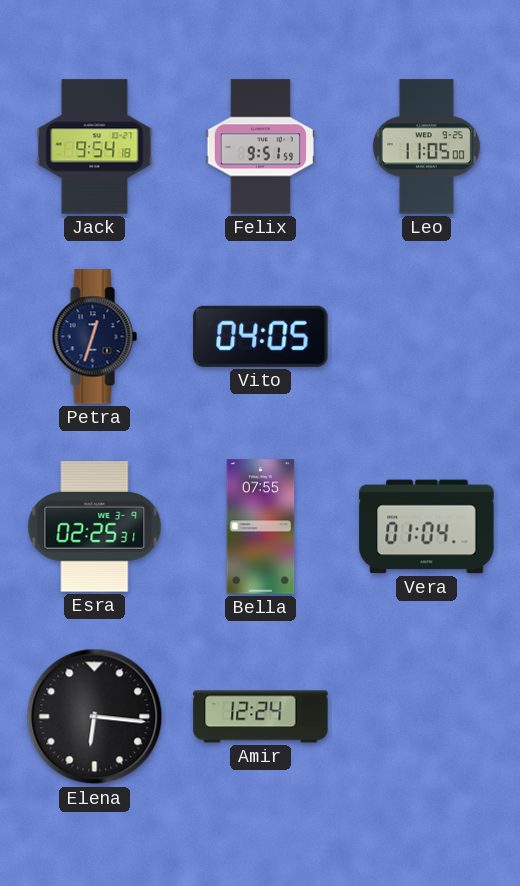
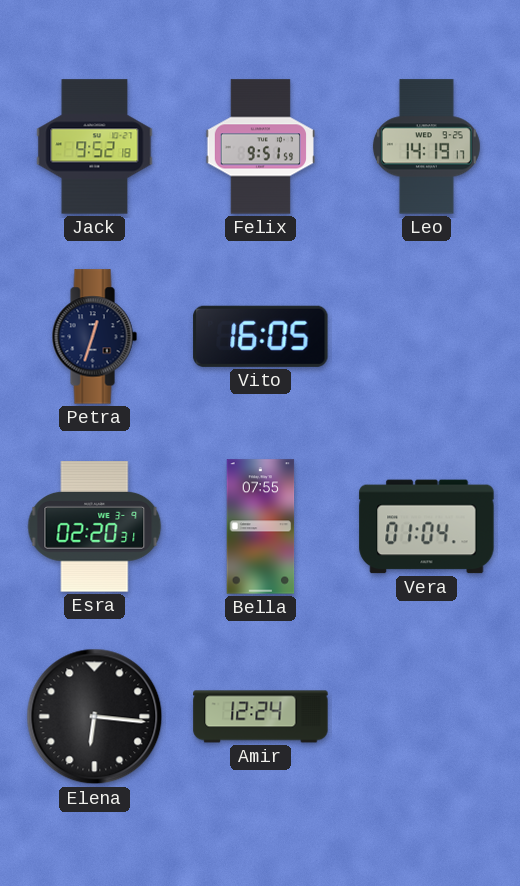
Jack: 9:54 -> 9:52 (95, 147)
Leo: 11:05 -> 14:19 (426, 147)
Vito: 04:05 -> 16:05 (261, 336)
Esra: 02:25 -> 02:20 (95, 527)
